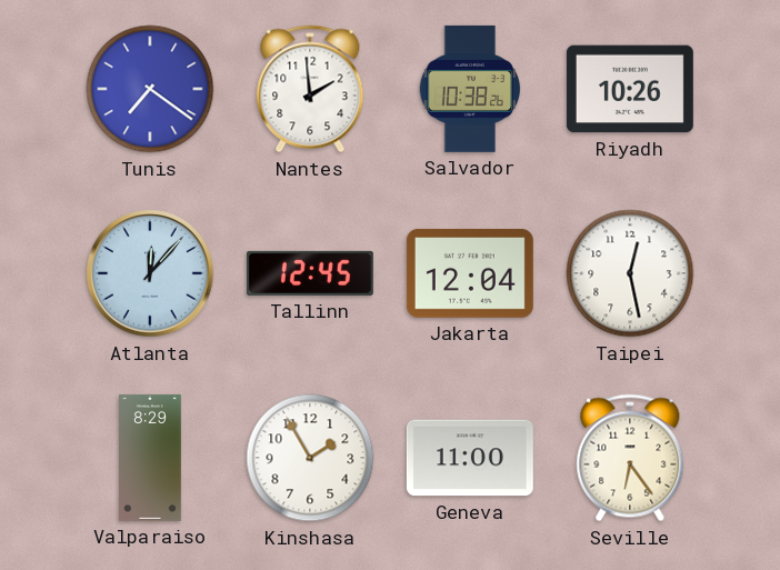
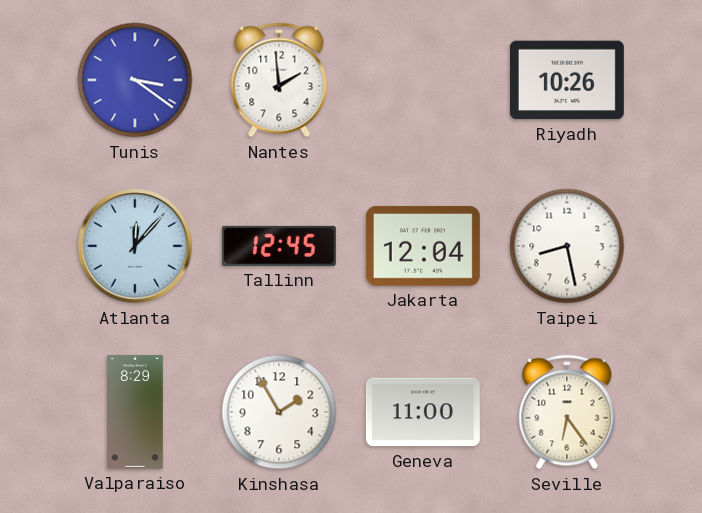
Tunis: 7:21 -> 3:21 (135, 80)
Salvador: 10:38 -> none (470, 89)
Taipei: 12:28 -> 8:28 (567, 246)
